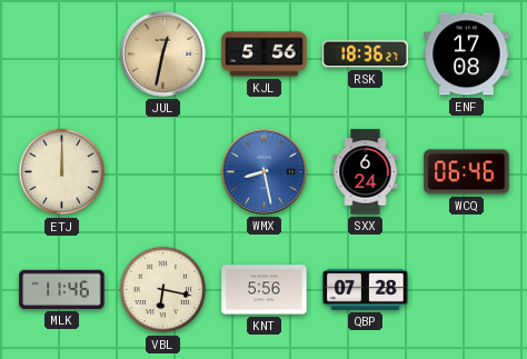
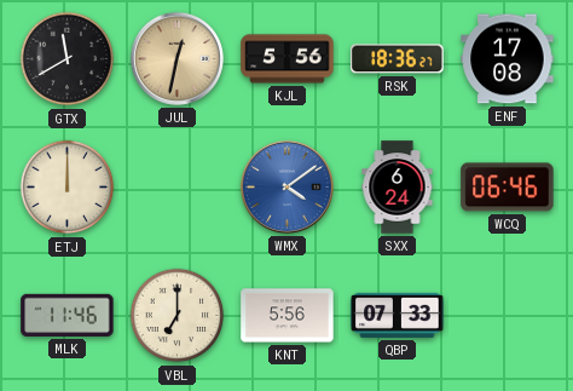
GTX: none -> 11:40 (68, 59)
WMX: 8:28 -> 4:09 (286, 186)
VBL: 6:17 -> 7:00 (178, 316)
QBP: 07:28 -> 07:33 (398, 315)
